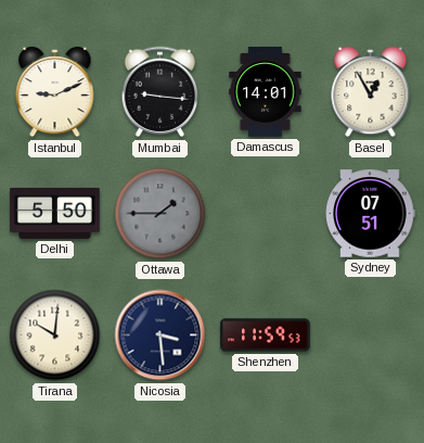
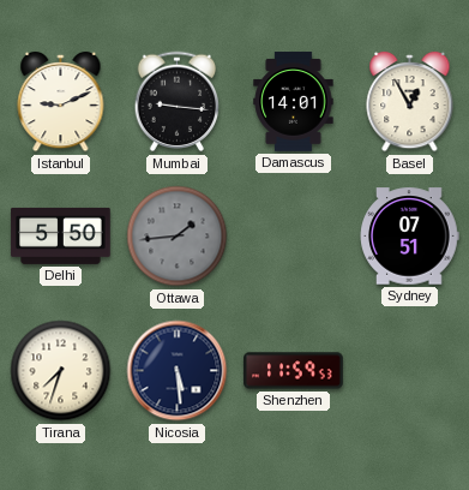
Ottawa: 1:45 -> 1:44 (178, 237)
Tirana: 10:01 -> 7:33 (61, 371)
Nicosia: 3:29 -> 5:29 (178, 371)
